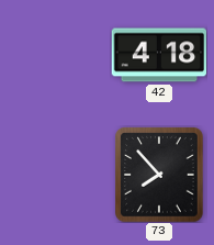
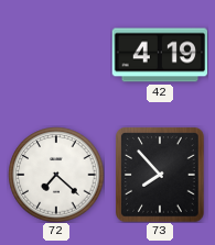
42: 4:18 -> 4:19 (160, 55)
72: none -> 7:22 (56, 175)
